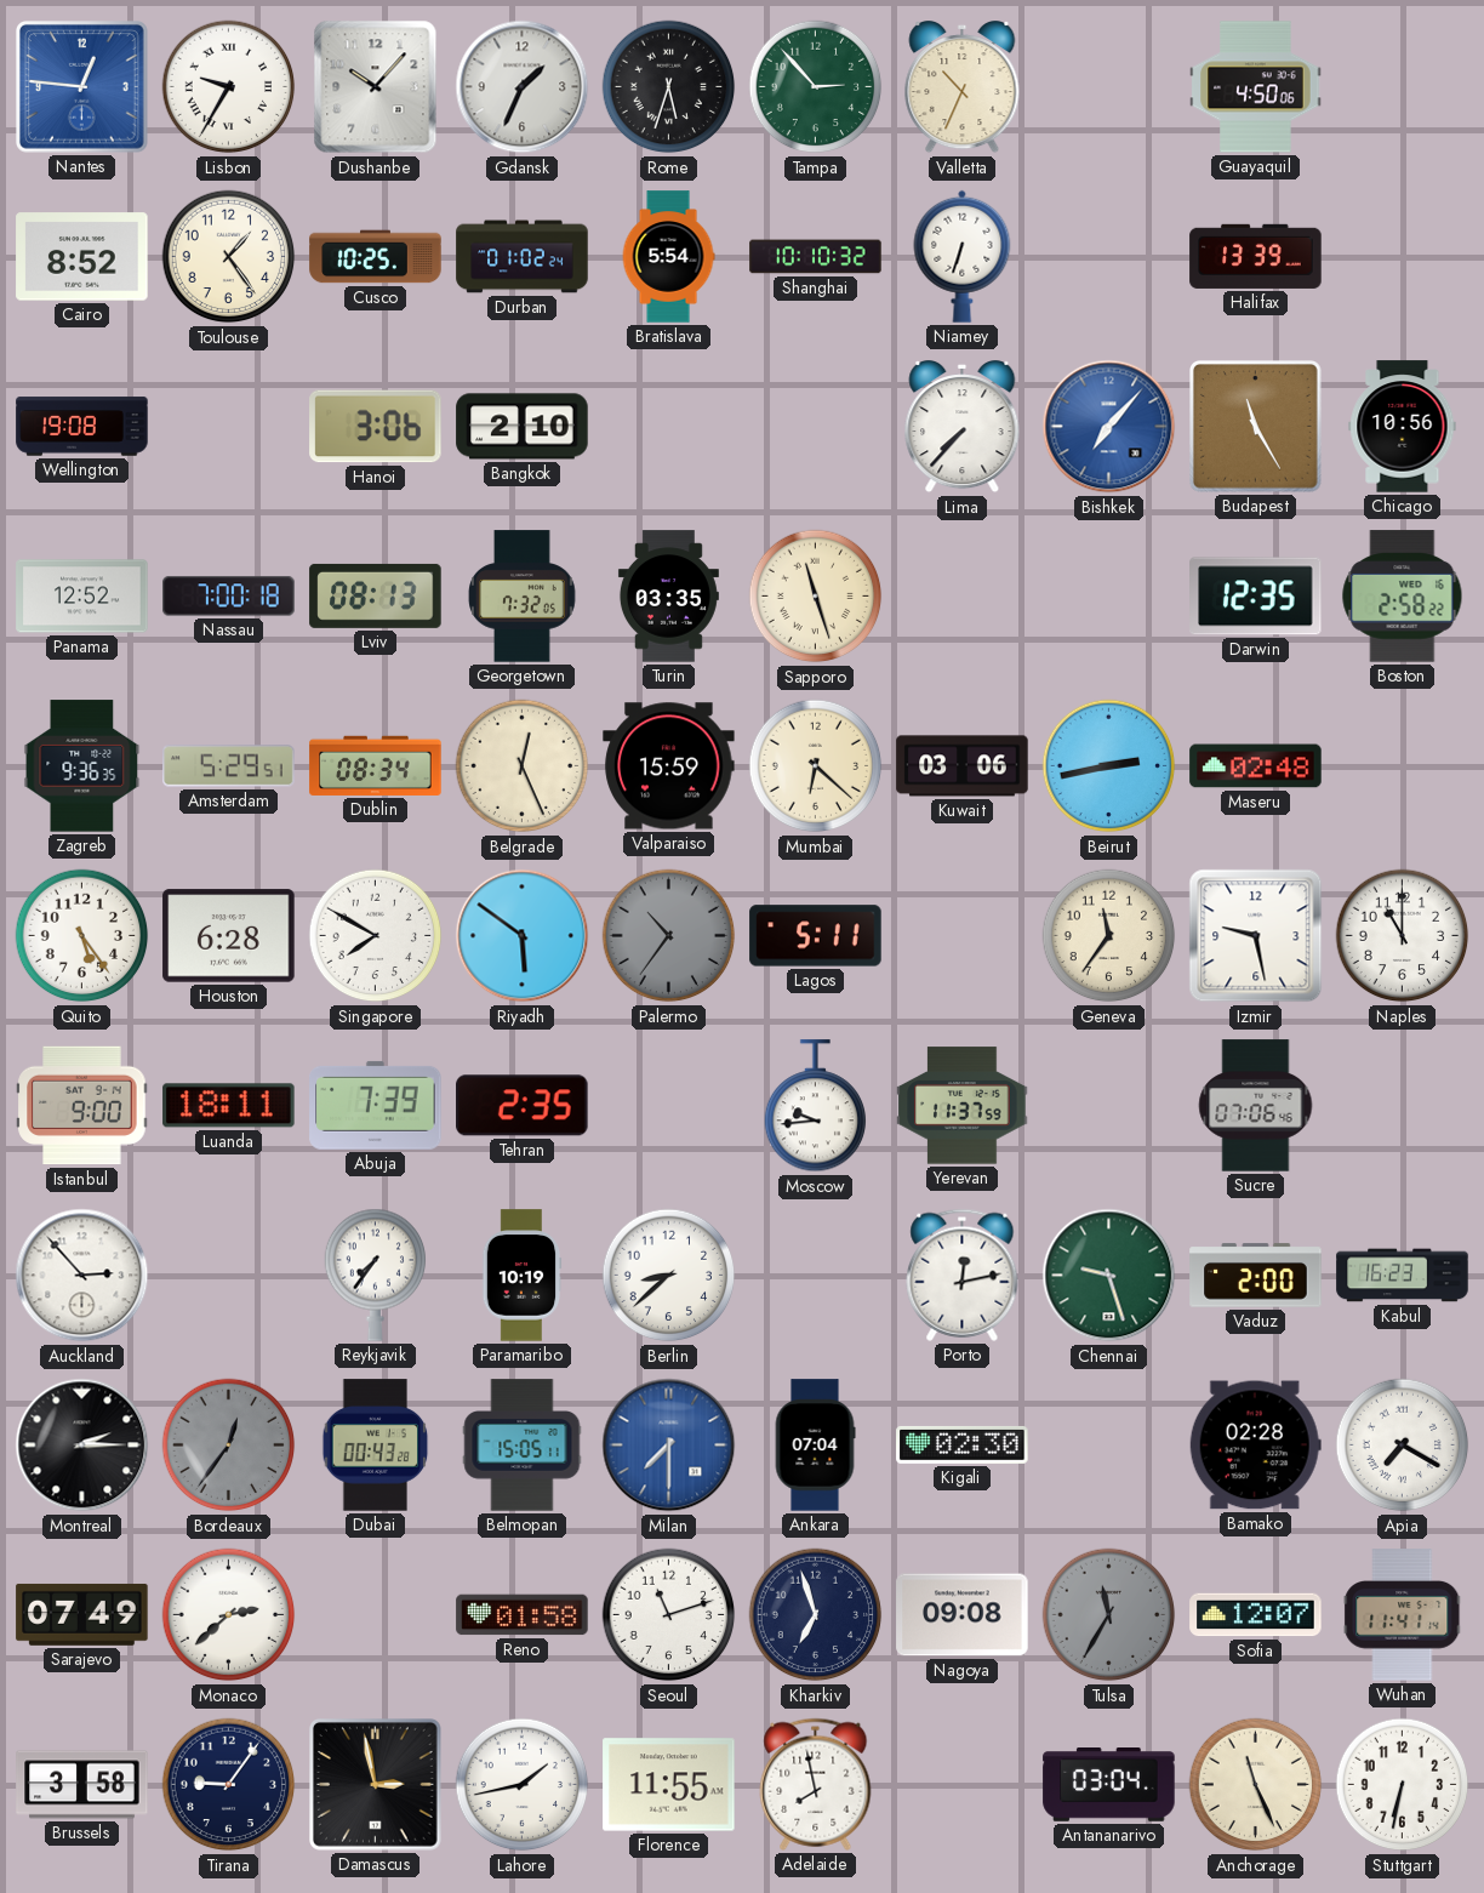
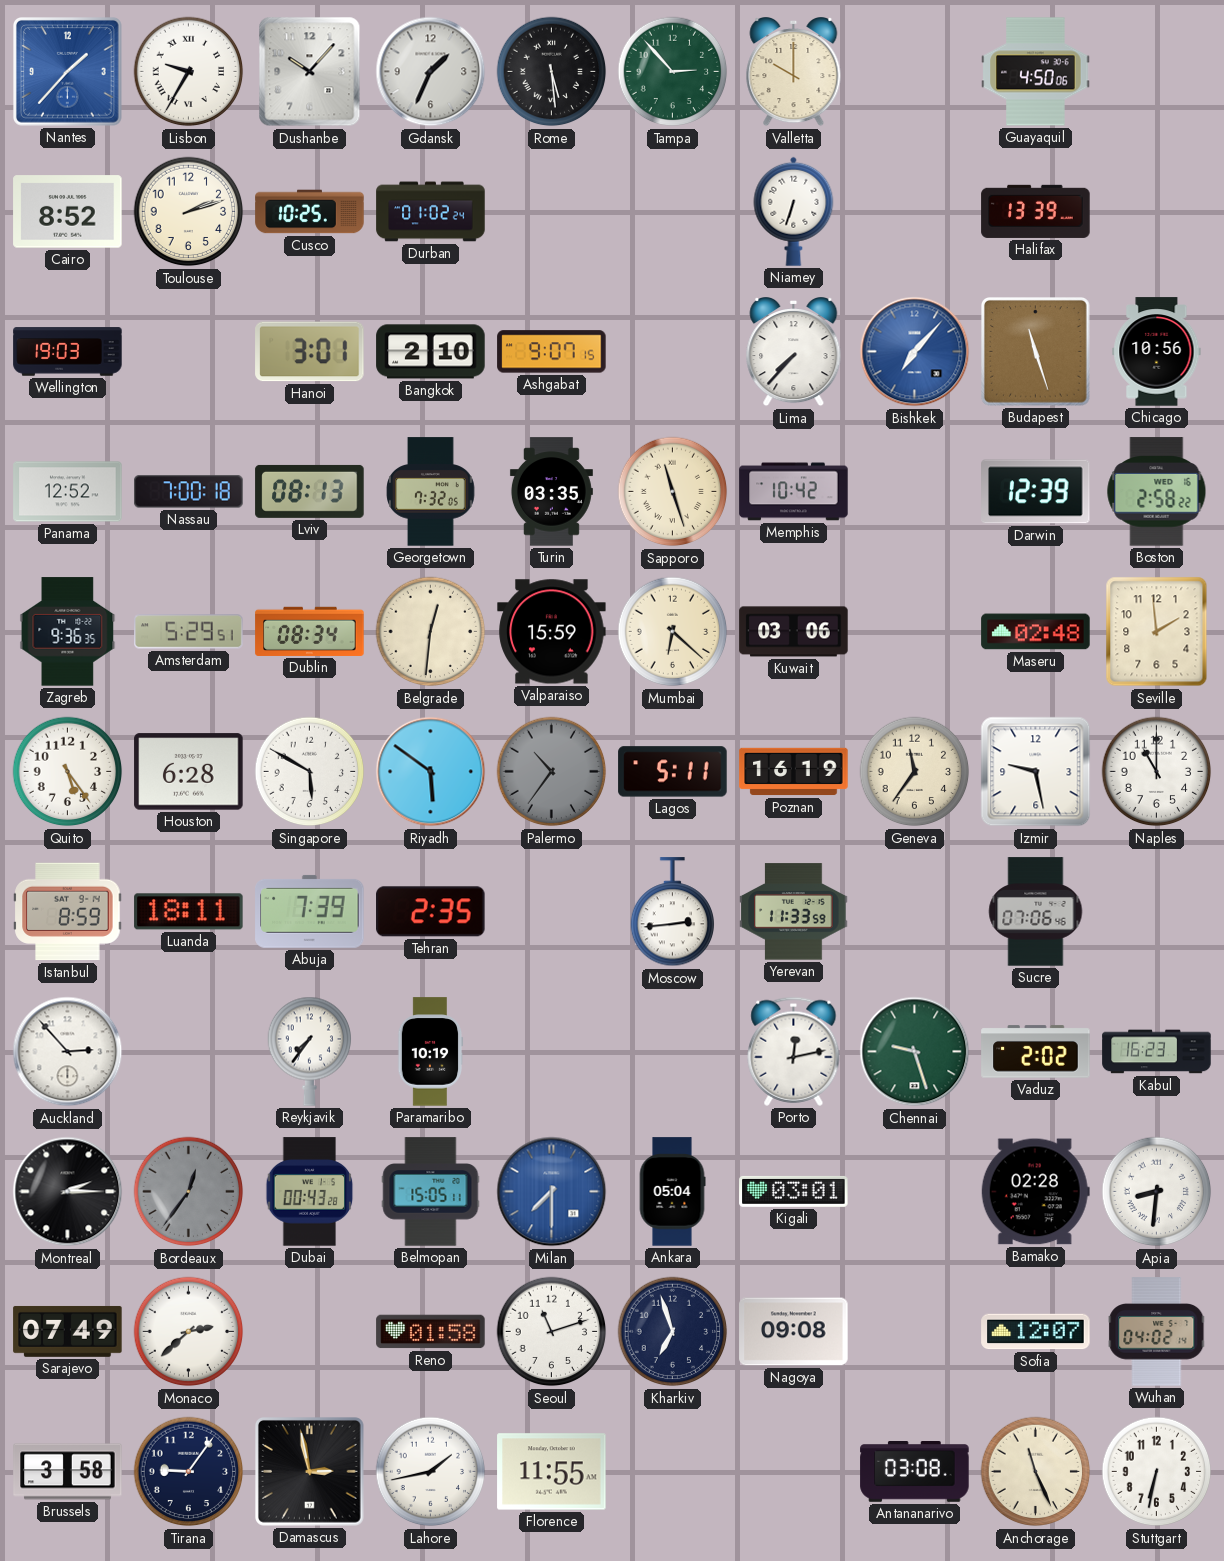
Nantes: 12:46 -> 1:37 (68, 72)
Rome: 5:33 -> 5:29 (552, 72)
Valletta: 10:34 -> 10:00 (794, 73)
Toulouse: 1:24 -> 2:12 (189, 212)
Bratislava: 5:54 -> none (668, 257)
Shanghai: 10:10 -> none (816, 257)
Wellington: 19:08 -> 19:03 (68, 352)
Hanoi: 3:06 -> 3:01 (310, 352)
Ashgabat: none -> 9:07 (552, 352)
Budapest: 11:25 -> 11:27 (1036, 352)
Memphis: none -> 10:42 (794, 492)
Darwin: 12:35 -> 12:39 (1036, 492)
Belgrade: 12:26 -> 12:31 (431, 632)
Beirut: 2:43 -> none (1109, 766)
Seville: none -> 1:59 (1157, 632)
Singapore: 7:50 -> 5:50 (310, 772)
Poznan: none -> 16:19 (794, 772)
Istanbul: 9:00 -> 8:59 (68, 912)
Moscow: 9:44 -> 2:44 (672, 912)
Yerevan: 11:37 -> 11:33 (794, 912)
Berlin: 8:38 -> none (669, 1276)
Vaduz: 2:00 -> 2:02 (1036, 1052)
Ankara: 07:04 -> 05:04 (672, 1192)
Kigali: 02:30 -> 03:01 (794, 1191)
Apia: 7:20 -> 8:31 (1157, 1192)
Tulsa: 11:35 -> none (1109, 1615)
Wuhan: 11:41 -> 04:02 (1157, 1332)
Adelaide: 7:58 -> none (816, 1784)
Antananarivo: 03:04 -> 03:08 (915, 1472)
